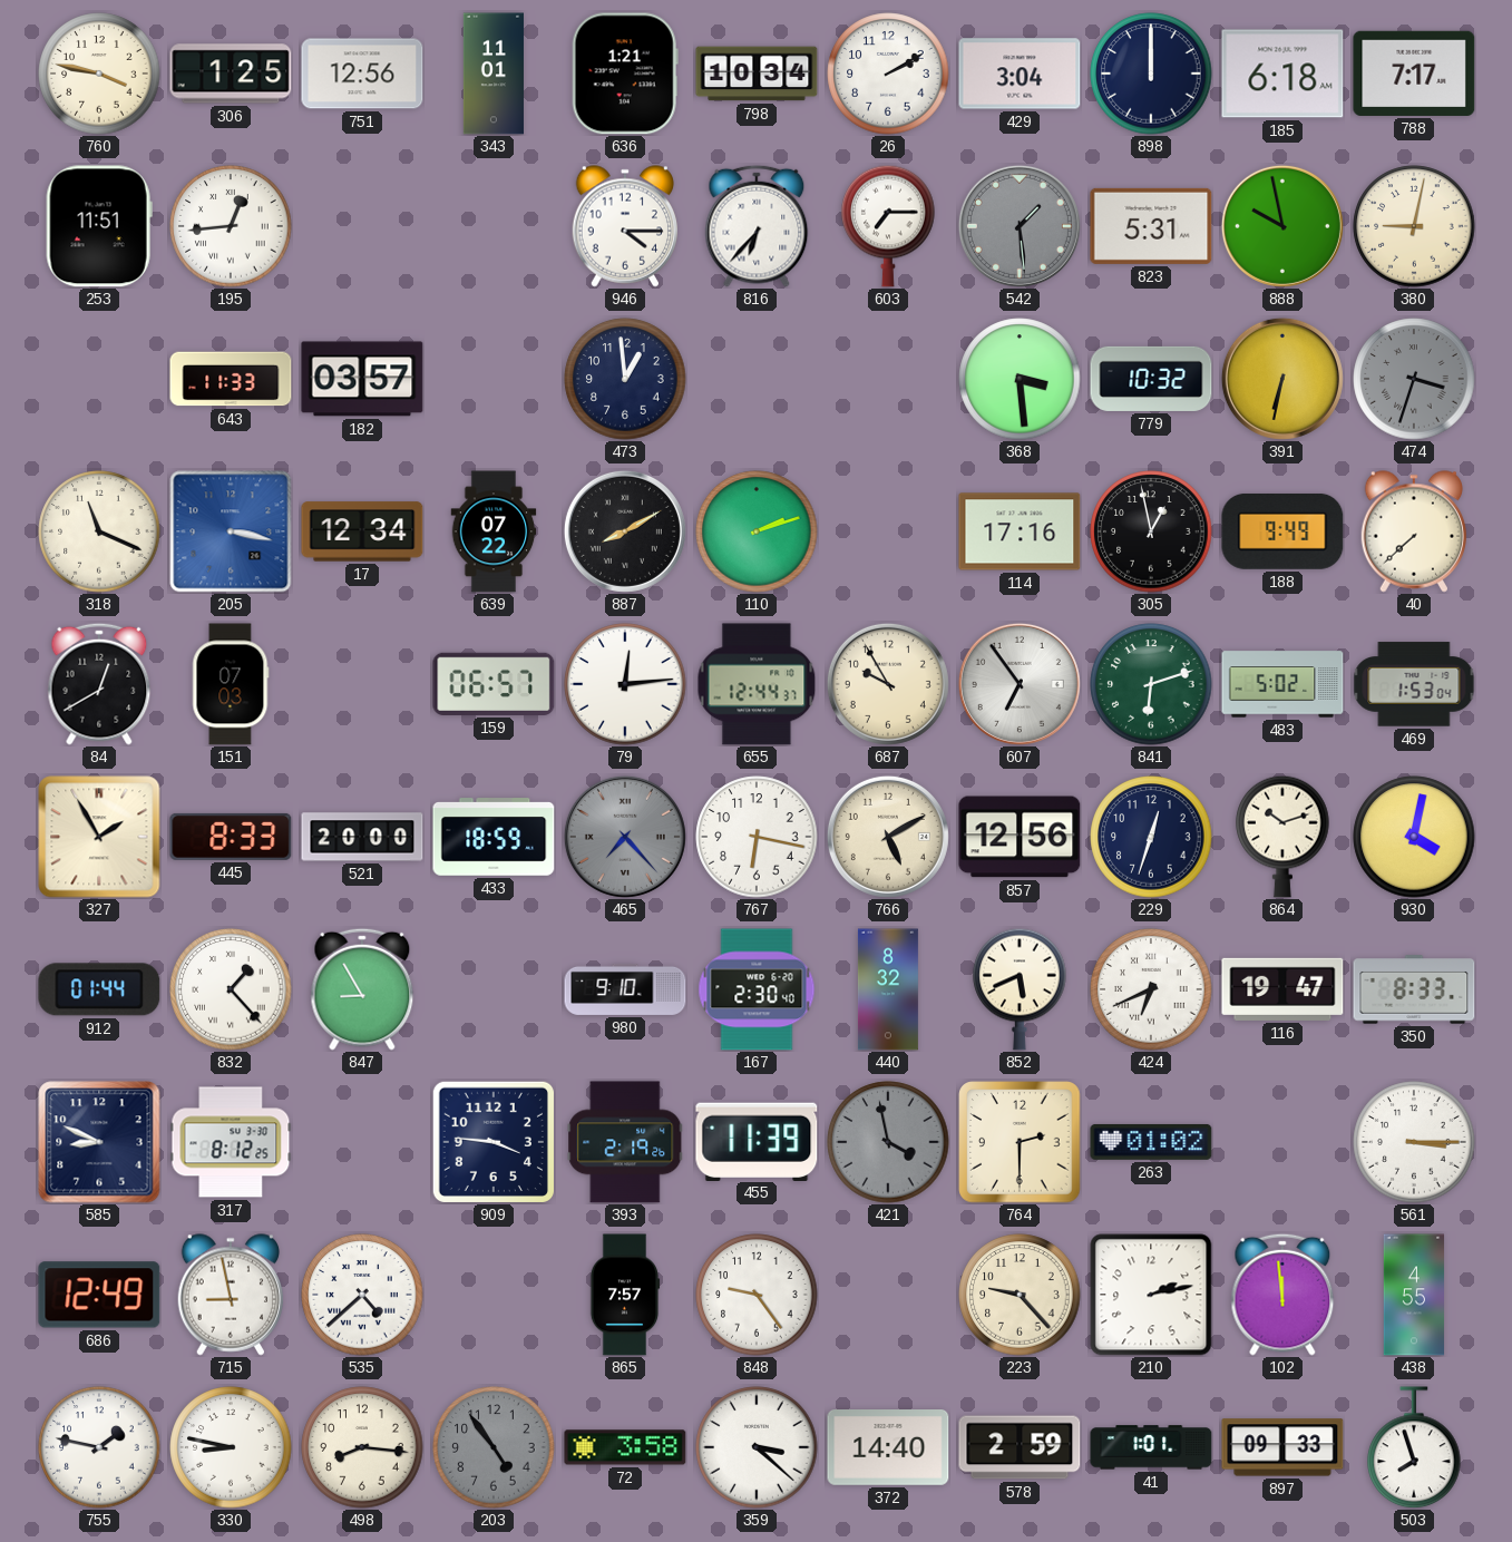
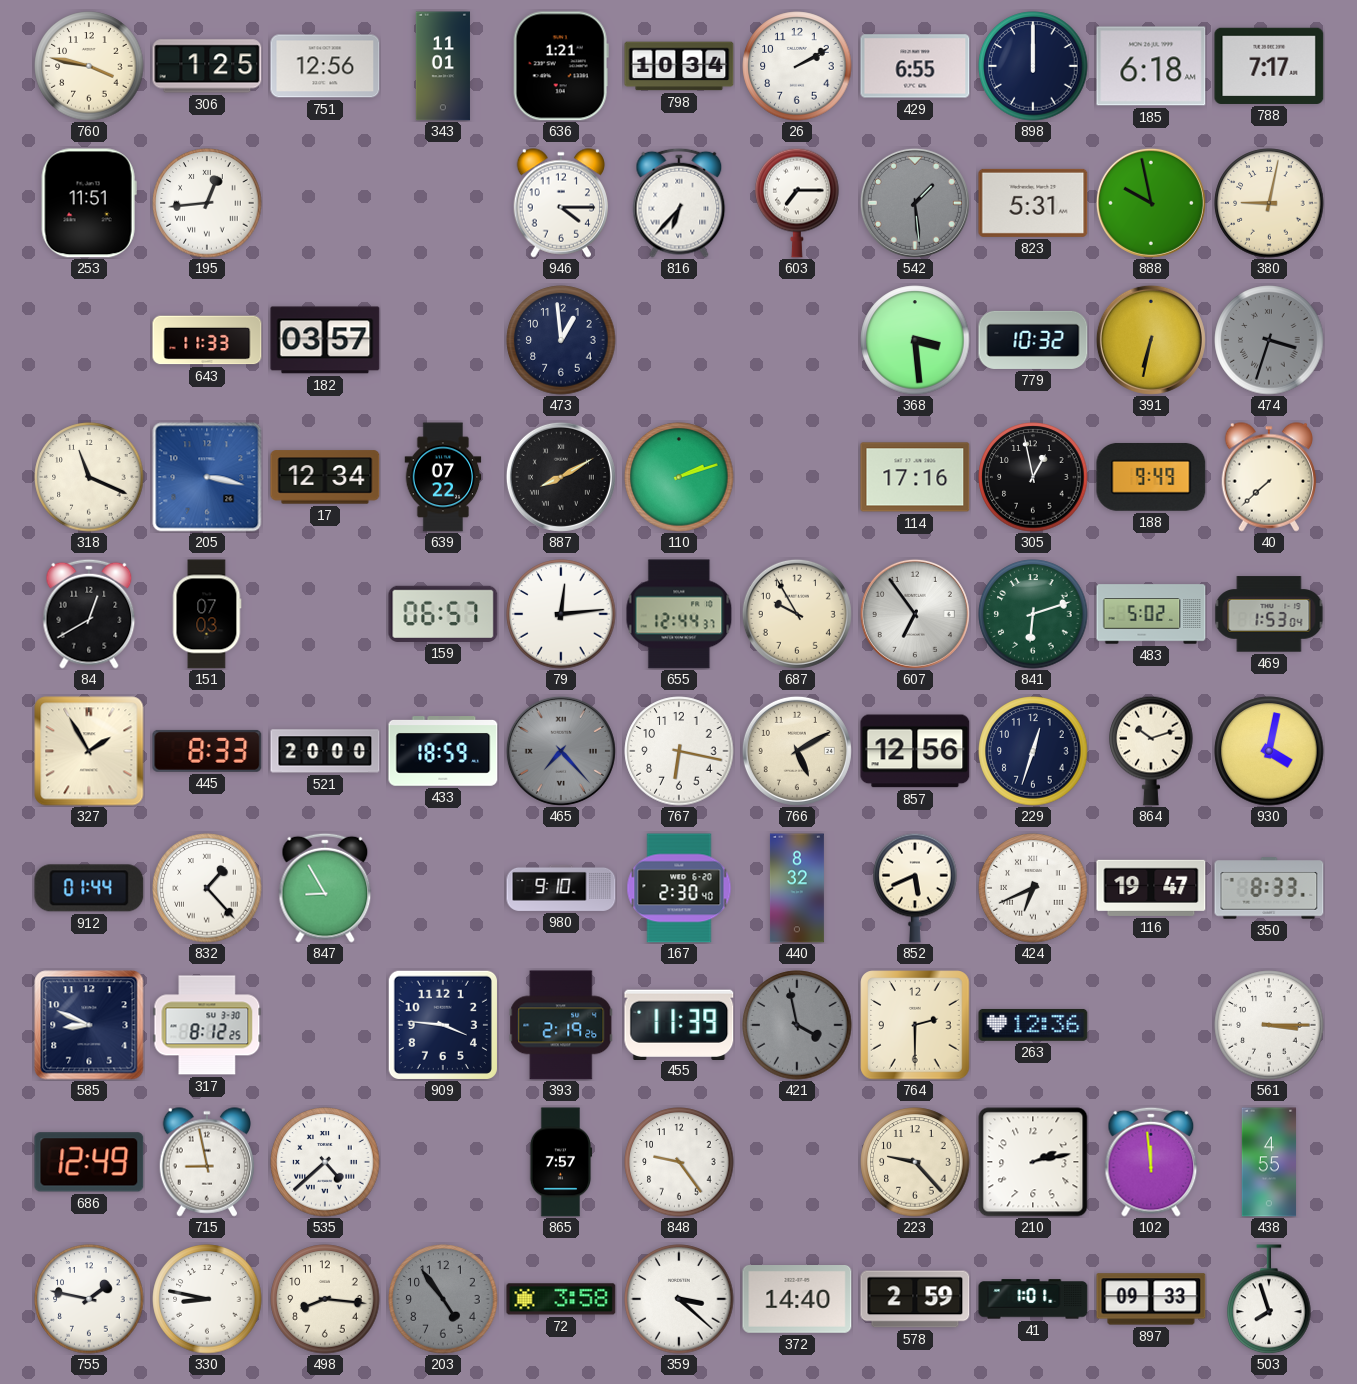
429: 3:04 -> 6:55 (915, 66)
263: 01:02 -> 12:36 (1033, 1025)
